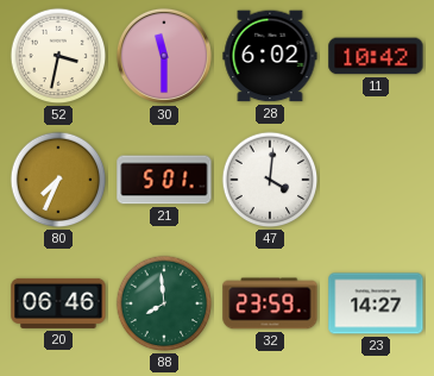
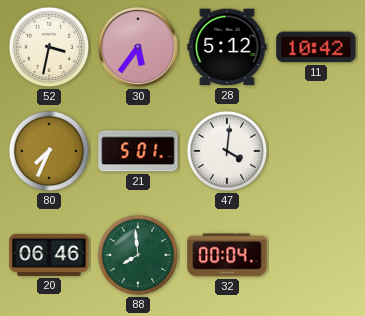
30: 11:30 -> 5:36 (138, 47)
28: 6:02 -> 5:12 (227, 47)
32: 23:59 -> 00:04 (227, 255)
23: 14:27 -> none (376, 303)
